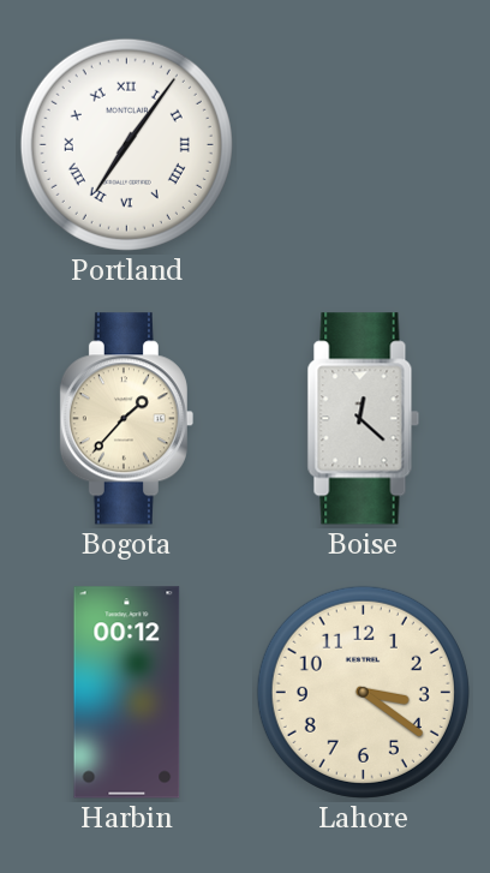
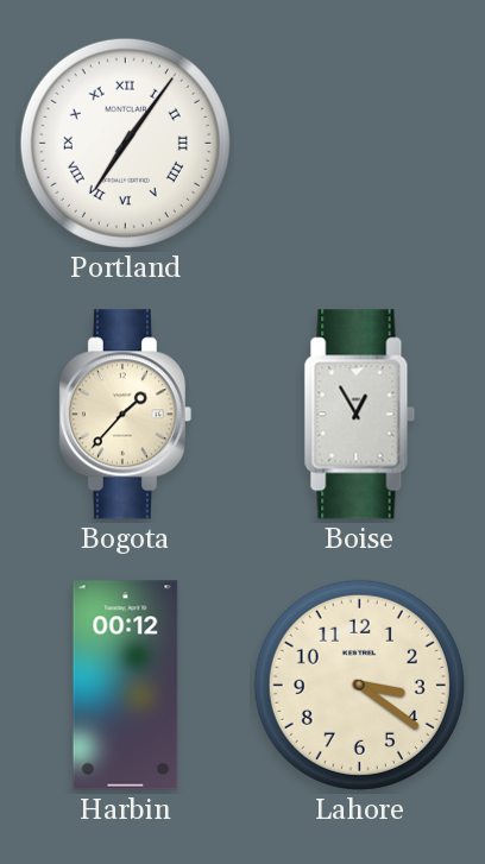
Boise: 12:22 -> 12:55 (360, 415)
